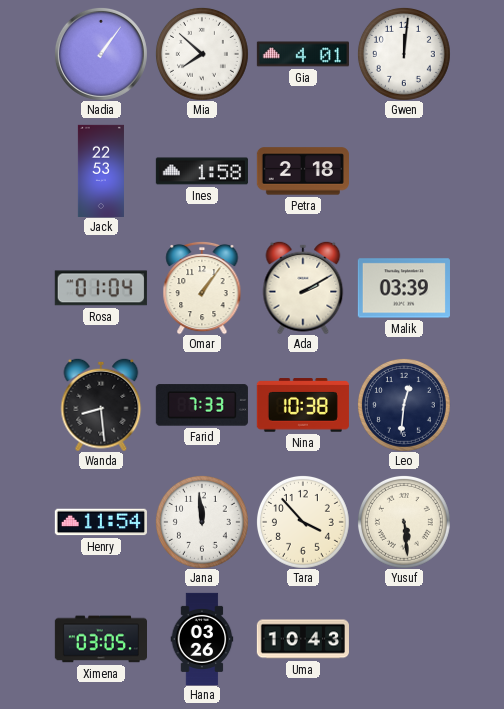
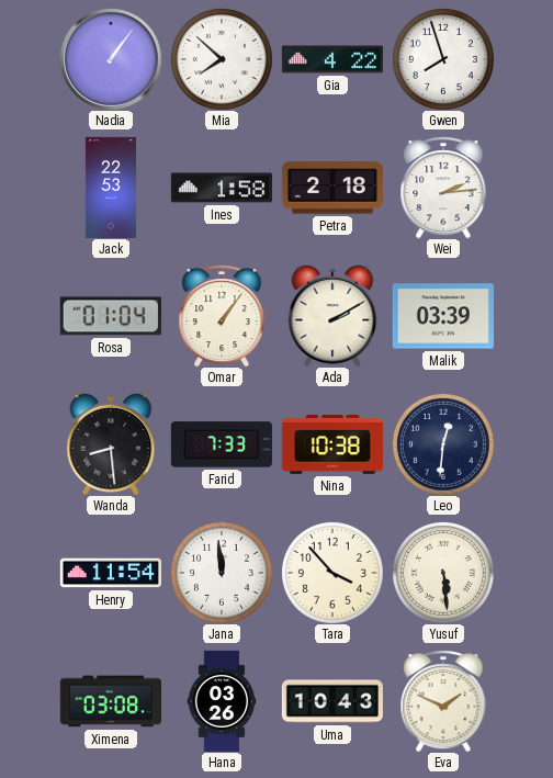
Gia: 4:01 -> 4:22 (332, 59)
Gwen: 12:01 -> 7:57 (443, 59)
Wei: none -> 2:14 (443, 188)
Ximena: 03:05 -> 03:08 (110, 701)
Eva: none -> 1:49 (443, 701)
